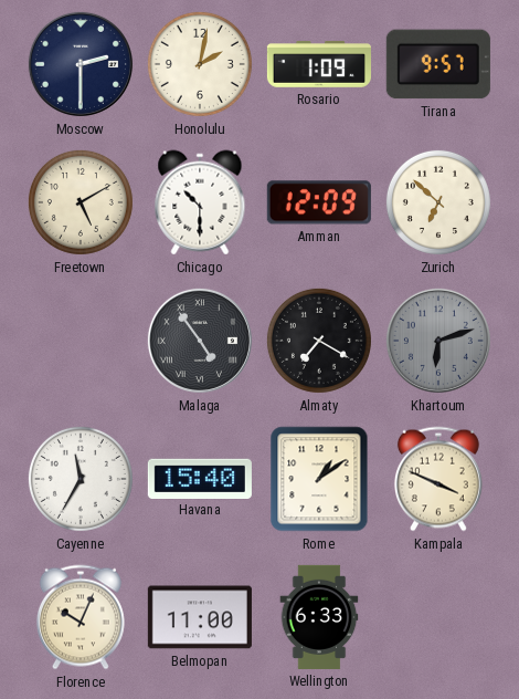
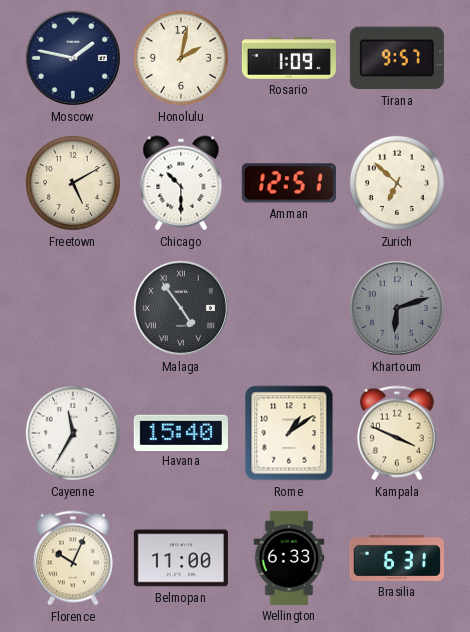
Moscow: 2:30 -> 1:47 (73, 58)
Amman: 12:09 -> 12:51 (289, 183)
Almaty: 7:20 -> none (319, 341)
Brasilia: none -> 6:31 (397, 559)
